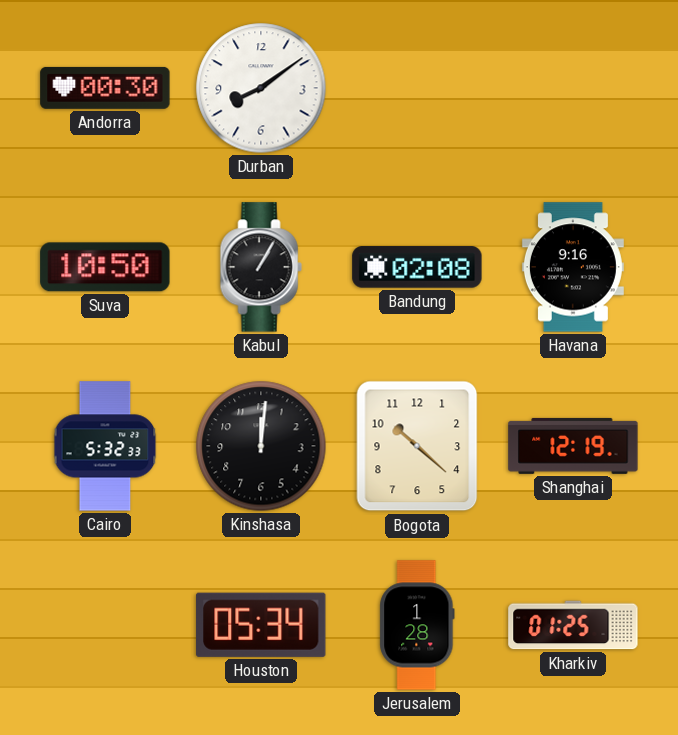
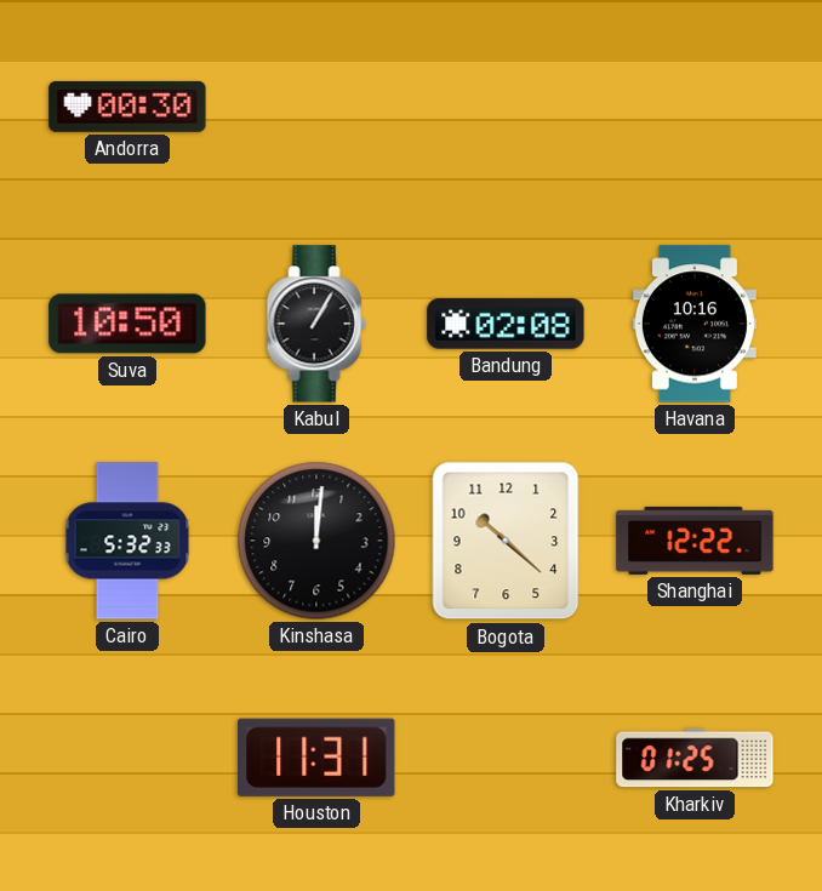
Durban: 8:09 -> none (261, 88)
Havana: 9:16 -> 10:16 (695, 324)
Shanghai: 12:19 -> 12:22 (695, 541)
Houston: 05:34 -> 11:31 (316, 758)
Jerusalem: 1:28 -> none (417, 625)
